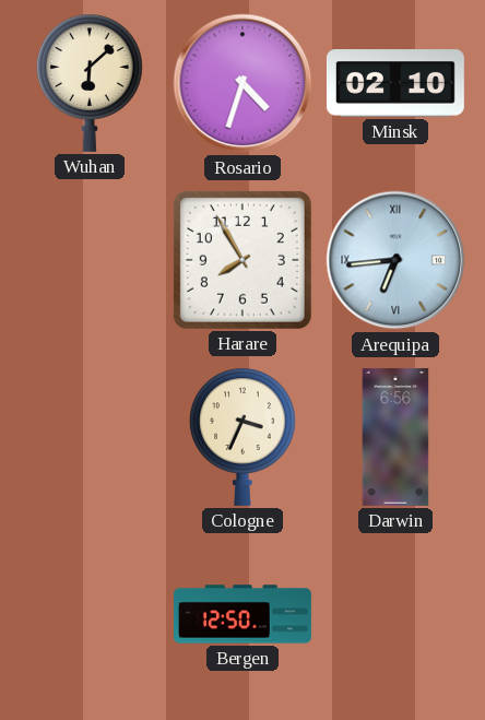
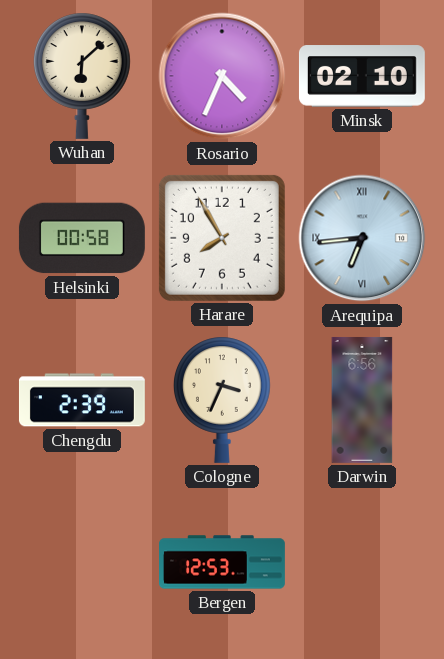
Rosario: 4:33 -> 4:34 (222, 76)
Helsinki: none -> 00:58 (82, 238)
Chengdu: none -> 2:39 (82, 400)
Bergen: 12:50 -> 12:53 (223, 562)
